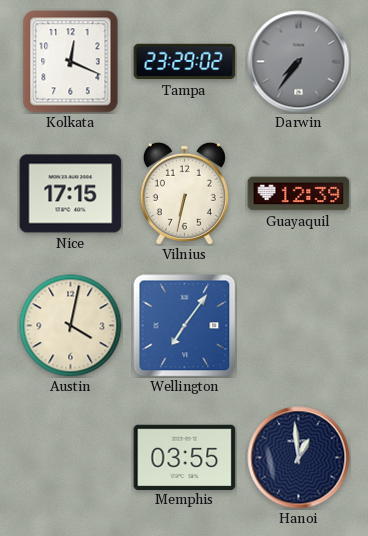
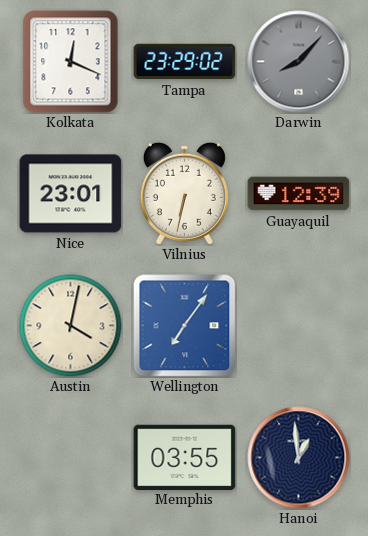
Darwin: 7:36 -> 8:07 (299, 62)
Nice: 17:15 -> 23:01 (71, 194)
